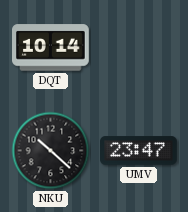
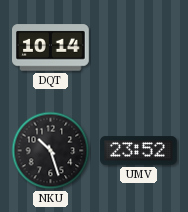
NKU: 10:22 -> 10:27 (51, 151)
UMV: 23:47 -> 23:52 (139, 151)
